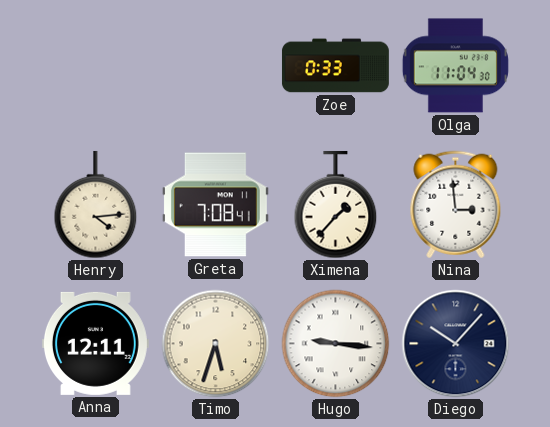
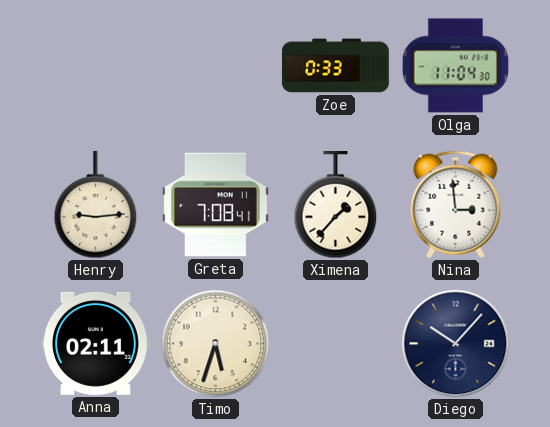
Henry: 4:14 -> 9:14 (96, 205)
Anna: 12:11 -> 02:11 (95, 343)
Hugo: 9:16 -> none (336, 344)
